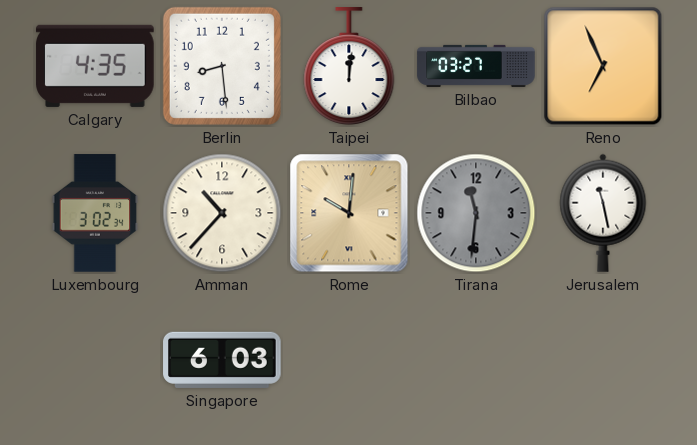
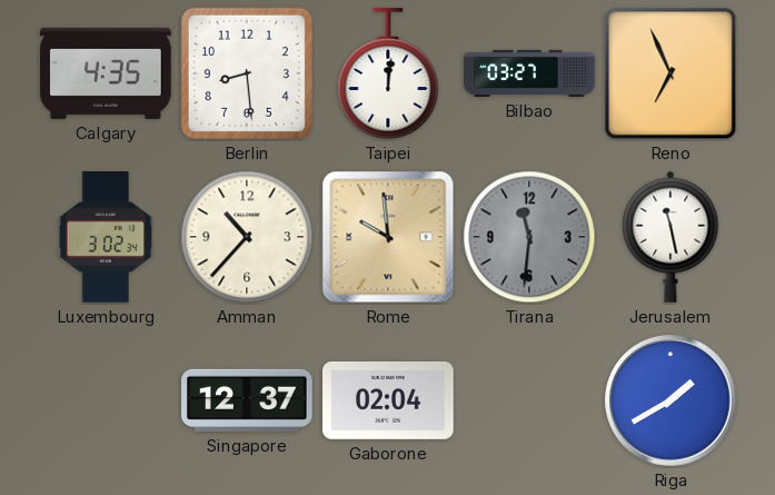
Rome: 10:01 -> 9:59 (388, 237)
Singapore: 6:03 -> 12:37 (247, 400)
Gaborone: none -> 02:04 (388, 400)
Riga: none -> 1:40 (670, 400)
